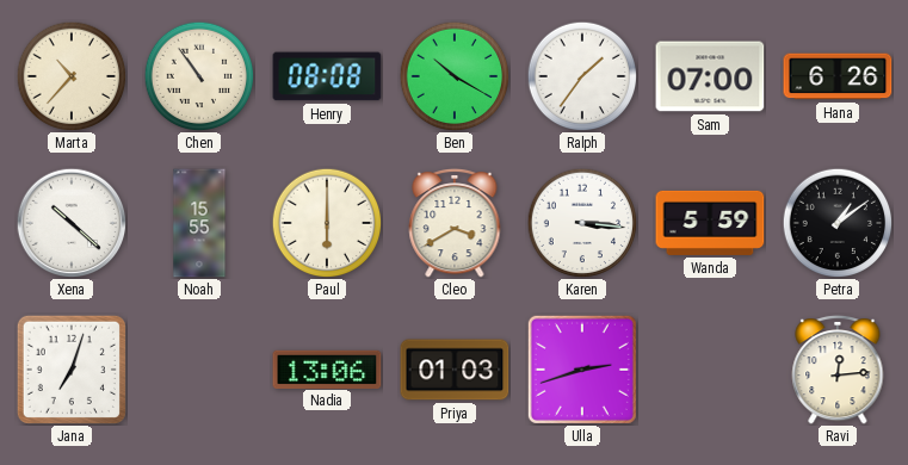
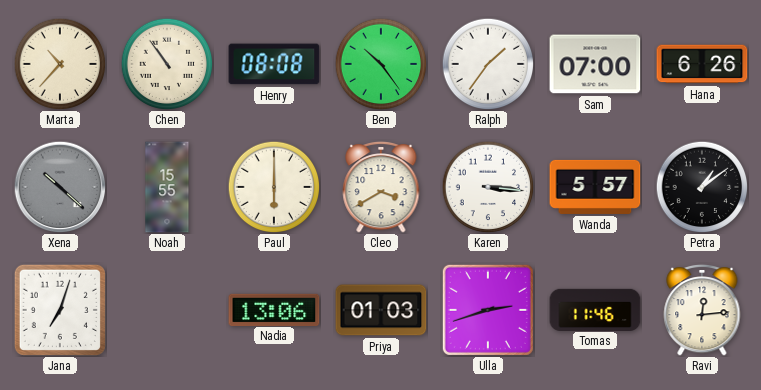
Ben: 10:20 -> 10:24 (381, 64)
Xena dial: white -> grey (60, 187)
Wanda: 5:59 -> 5:57 (595, 187)
Tomas: none -> 11:46 (595, 309)
